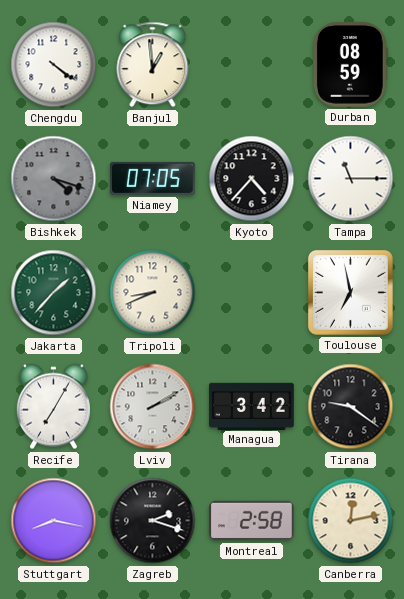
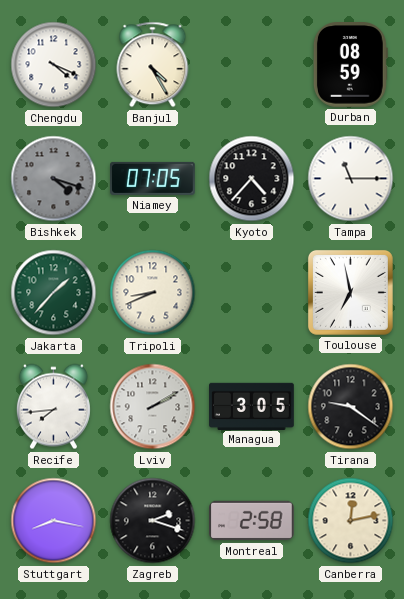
Chengdu: 4:21 -> 4:19 (54, 65)
Banjul: 12:59 -> 4:25 (153, 65)
Recife: 7:05 -> 7:44 (53, 407)
Managua: 3:42 -> 3:05 (252, 406)
